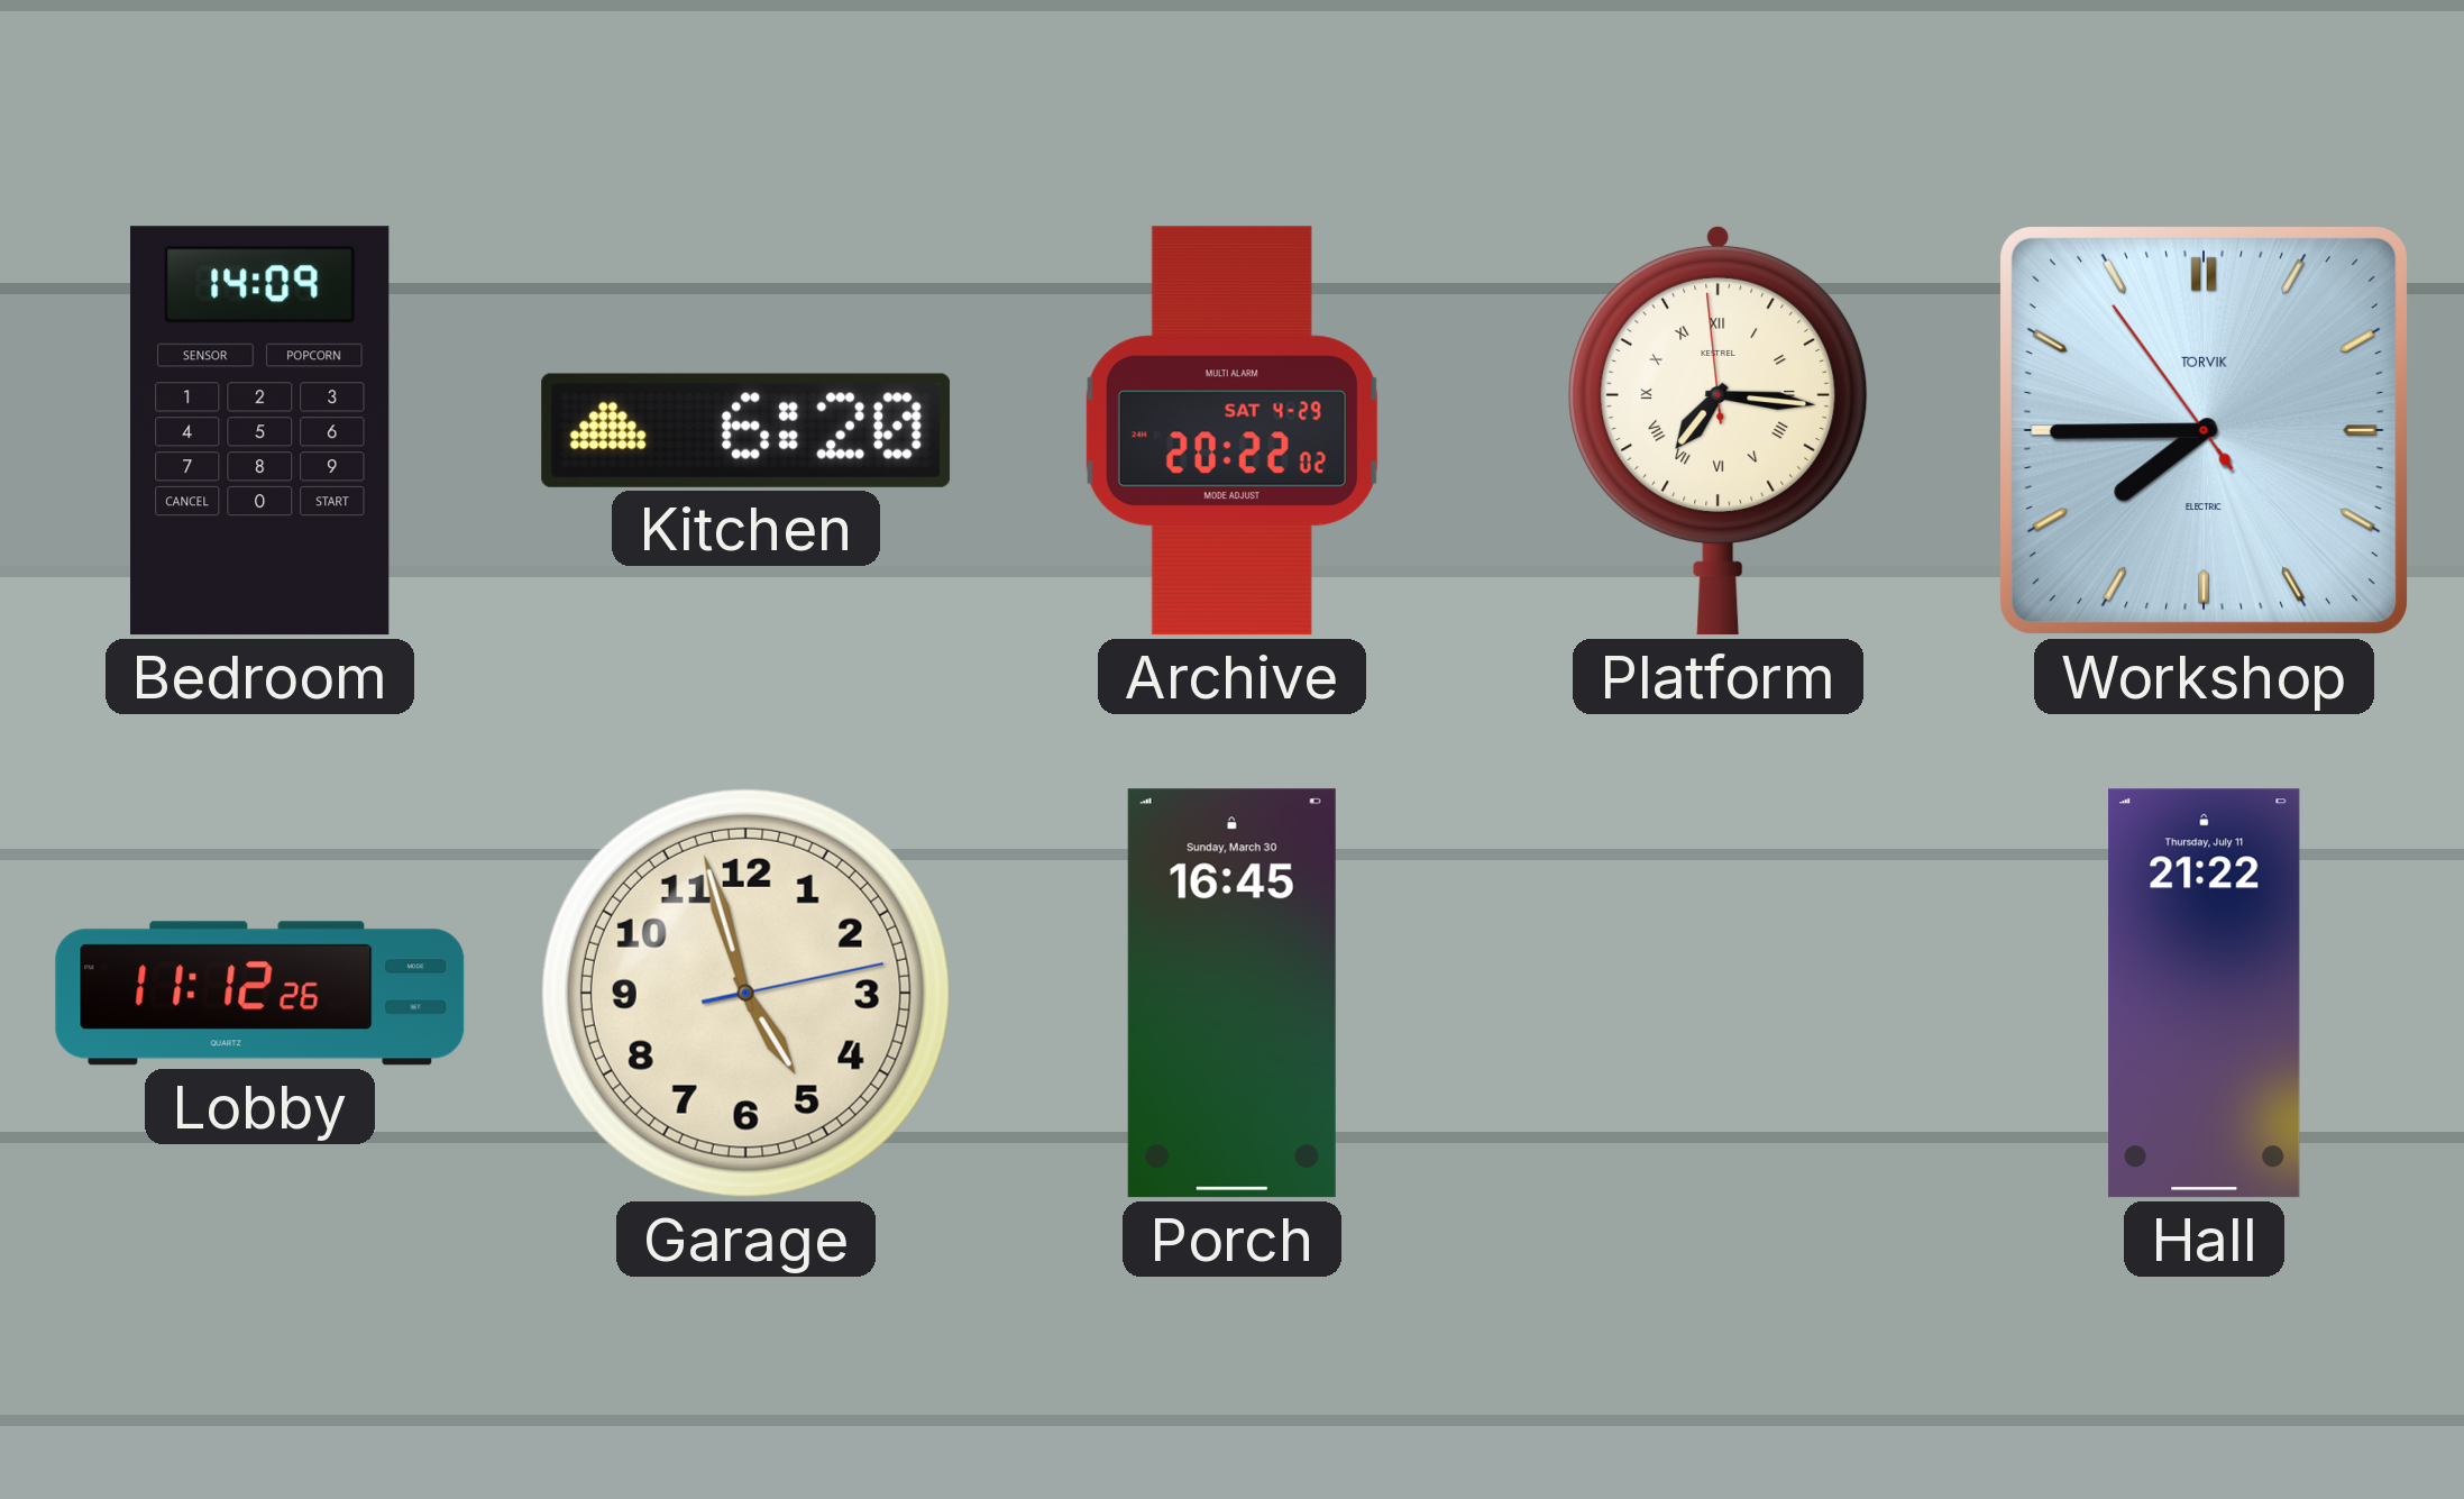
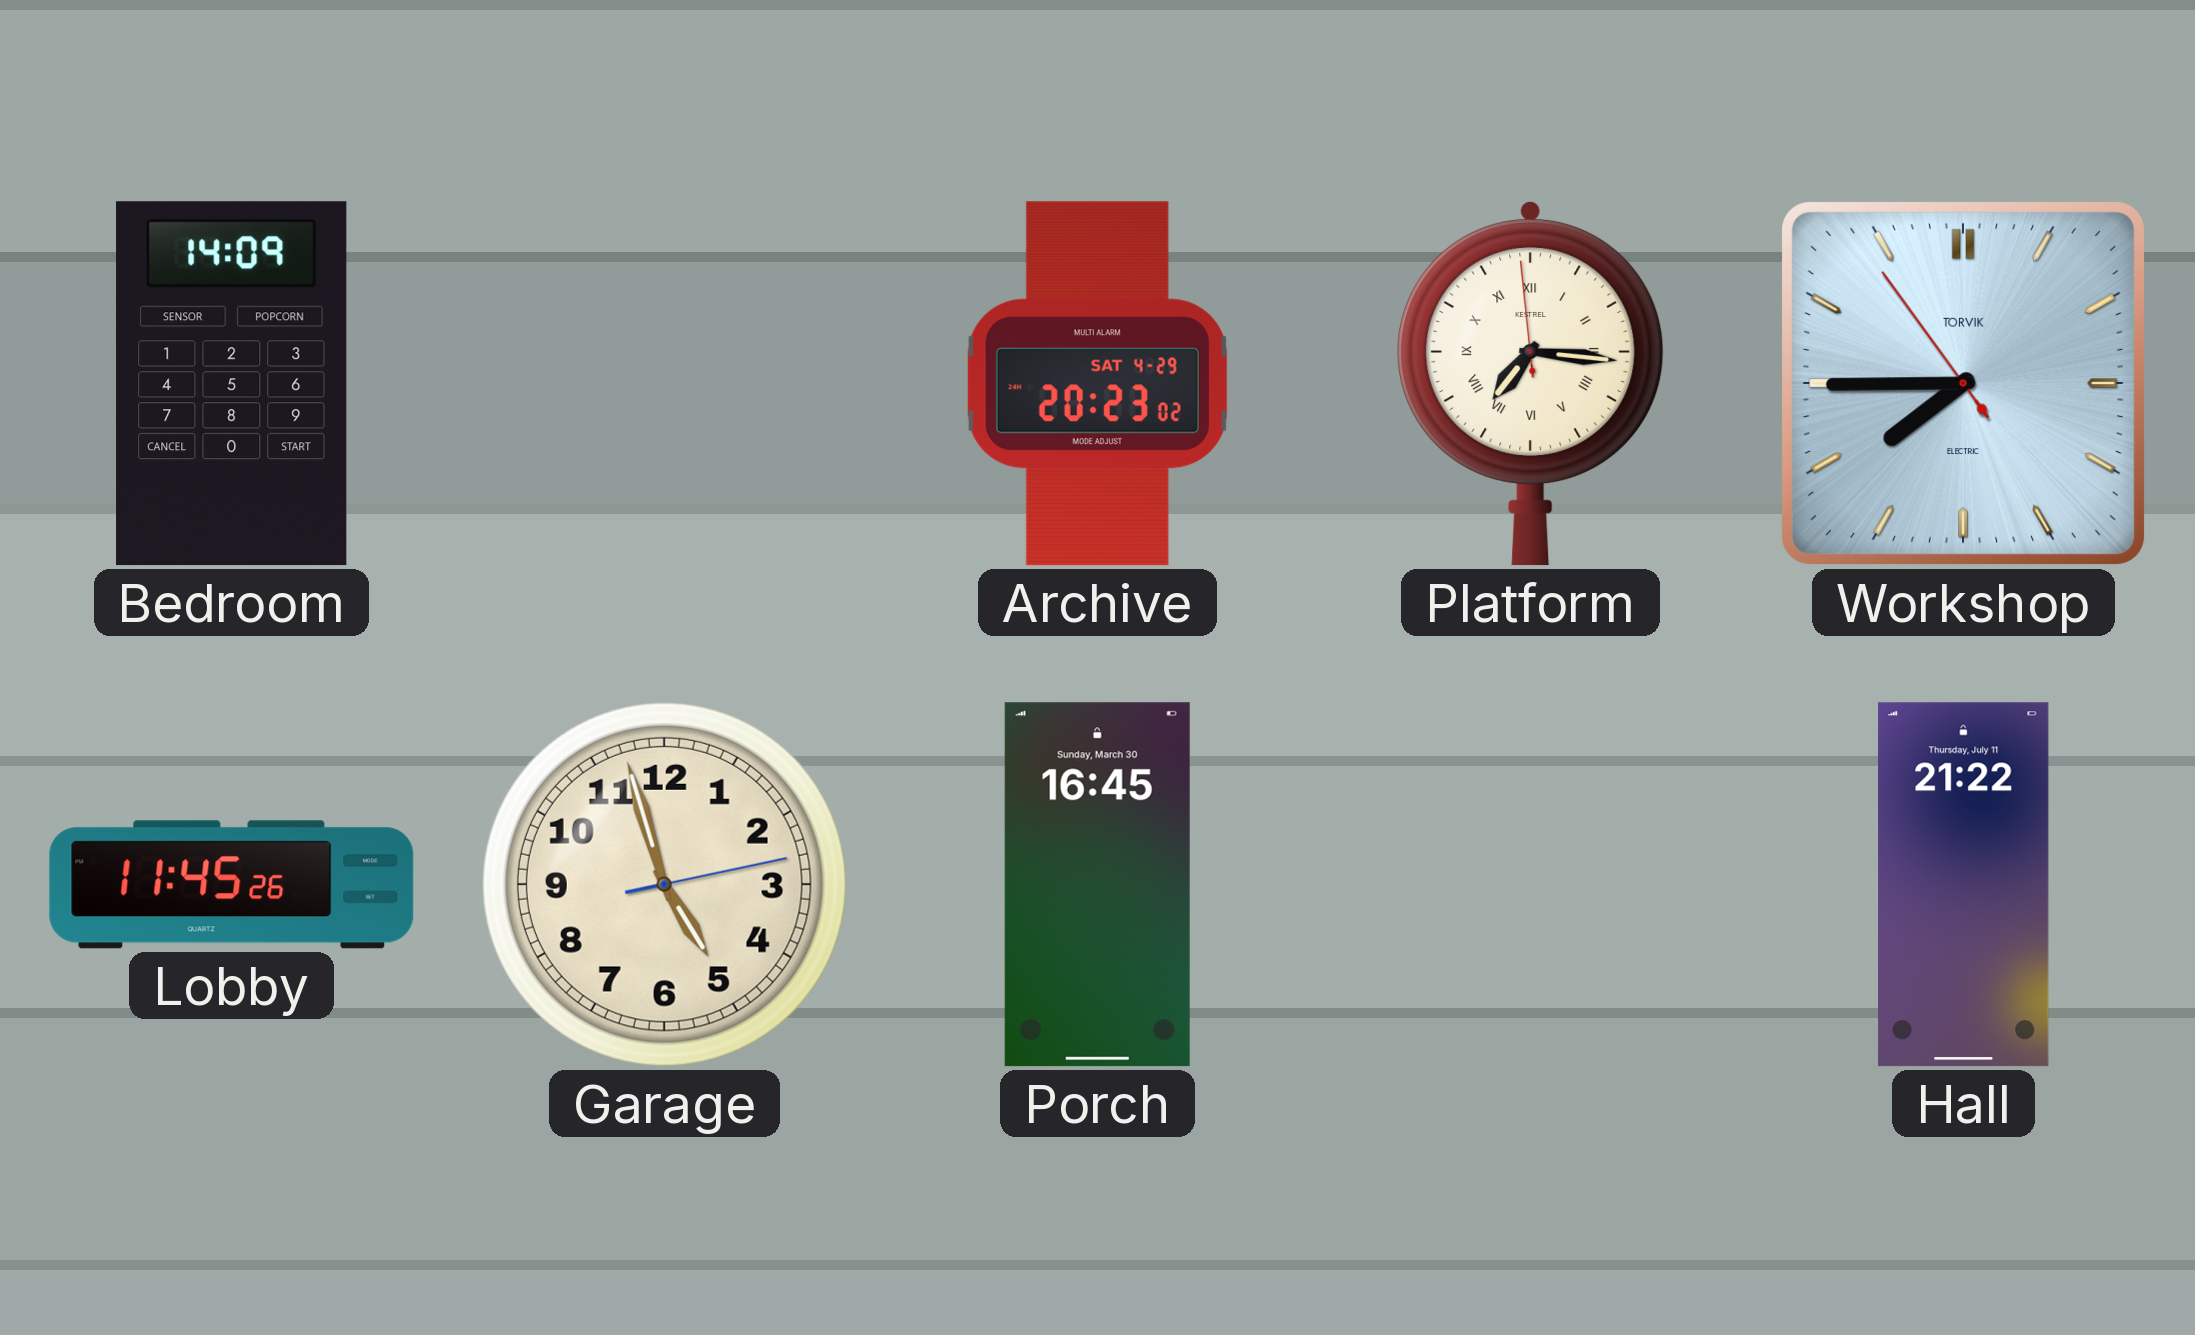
Kitchen: 6:20 -> none (746, 430)
Archive: 20:22 -> 20:23 (1097, 384)
Lobby: 11:12 -> 11:45 (232, 885)
